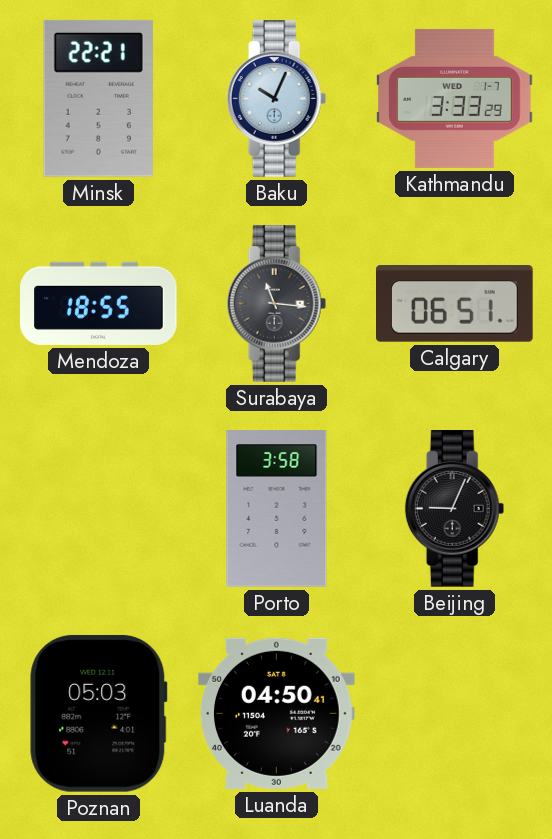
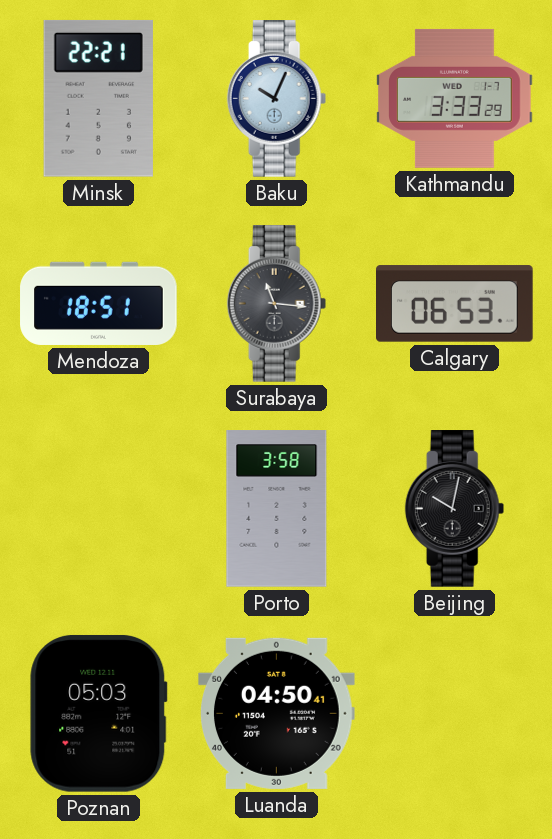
Mendoza: 18:55 -> 18:51 (99, 303)
Calgary: 06:51 -> 06:53 (455, 304)
Beijing: 9:04 -> 10:02 (455, 509)
